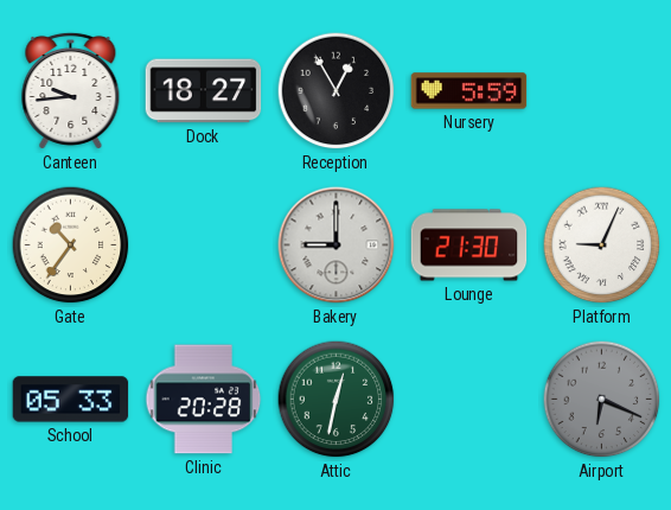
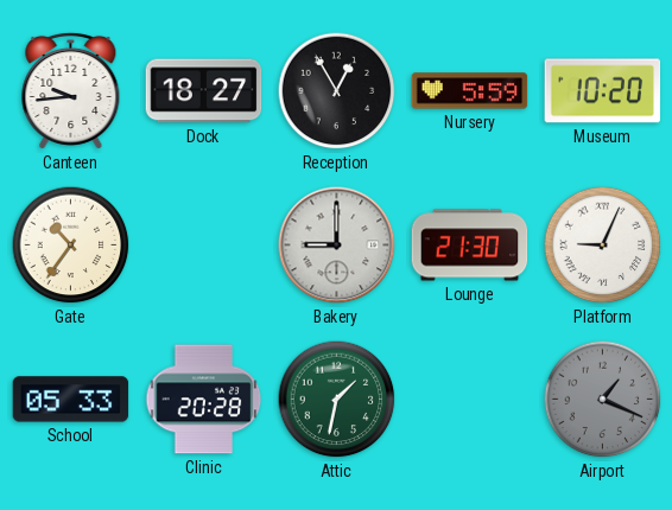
Museum: none -> 10:20 (603, 91)
Attic: 12:32 -> 1:32 (337, 400)
Airport: 6:19 -> 1:19 (603, 400)
